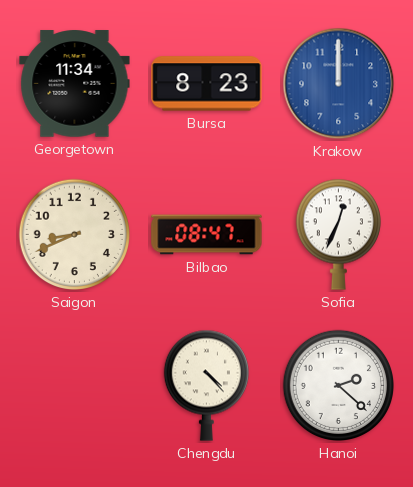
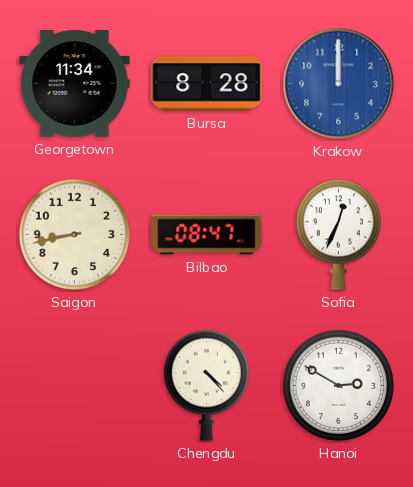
Bursa: 8:23 -> 8:28 (207, 84)
Saigon: 8:41 -> 8:43 (75, 235)
Hanoi: 2:22 -> 2:50 (339, 386)
